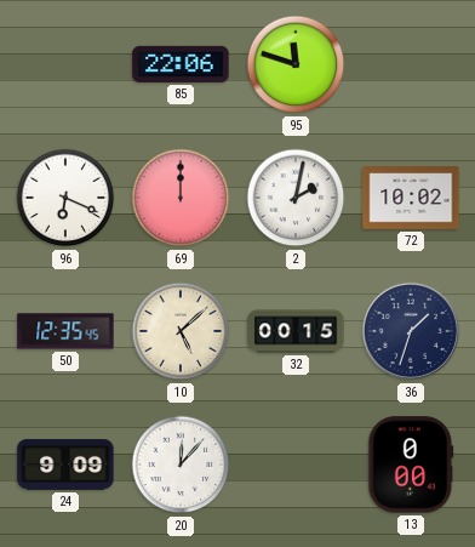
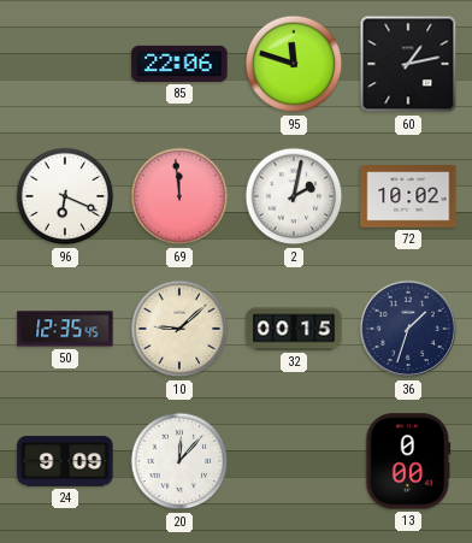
60: none -> 1:13 (408, 64)
69: 12:00 -> 11:59 (179, 196)
10: 5:08 -> 9:08 (179, 329)
